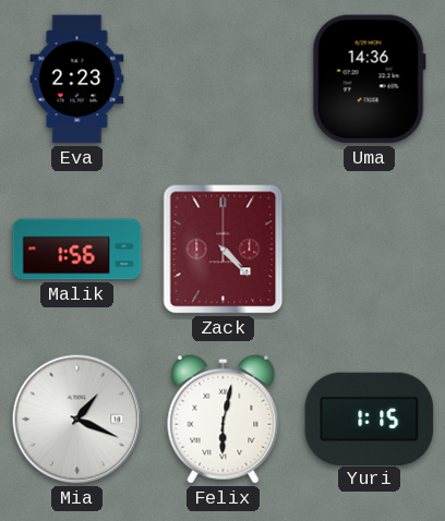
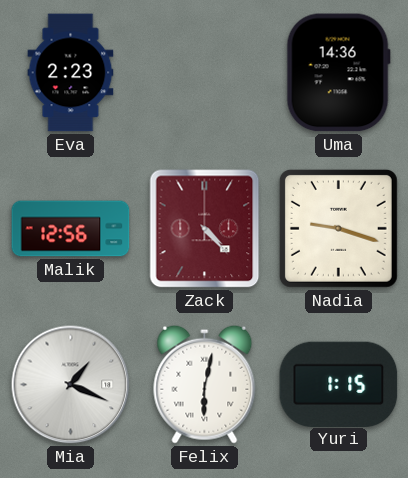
Malik: 1:56 -> 12:56 (71, 229)
Nadia: none -> 9:18 (338, 228)
